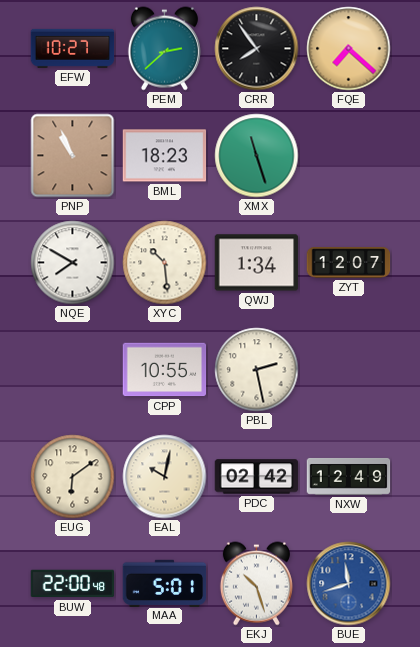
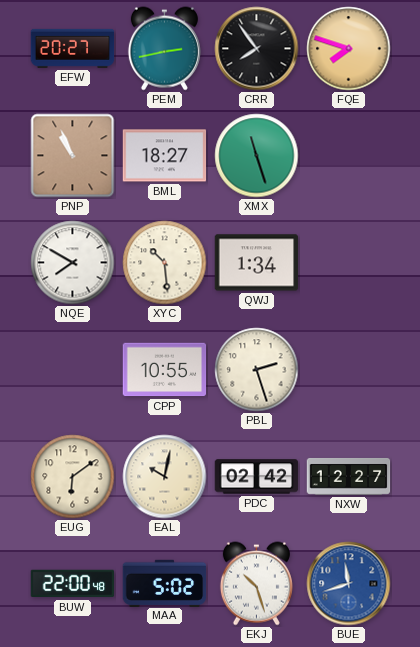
EFW: 10:27 -> 20:27 (73, 48)
PEM: 2:38 -> 2:43 (164, 49)
FQE: 7:22 -> 7:48 (349, 49)
BML: 18:23 -> 18:27 (165, 156)
ZYT: 12:07 -> none (349, 263)
PBL: 2:28 -> 2:27 (257, 370)
NXW: 12:49 -> 12:27 (349, 477)
MAA: 5:01 -> 5:02 (165, 583)
